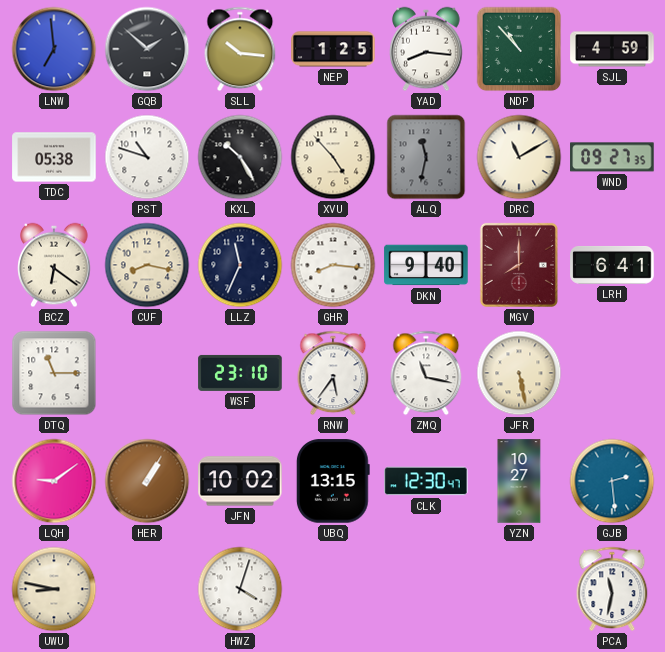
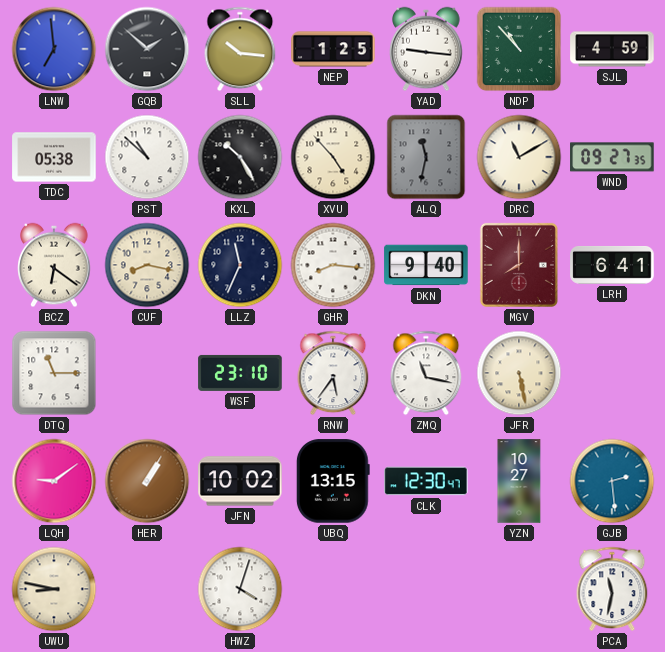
YAD: 8:16 -> 9:16 (426, 49)
PST: 10:48 -> 10:52 (147, 157)
